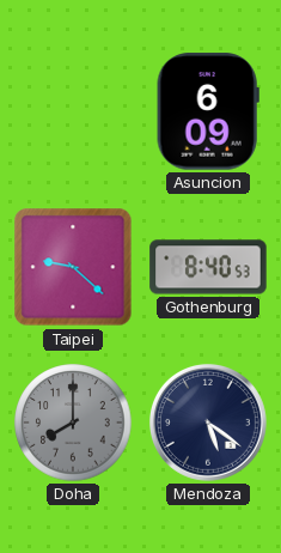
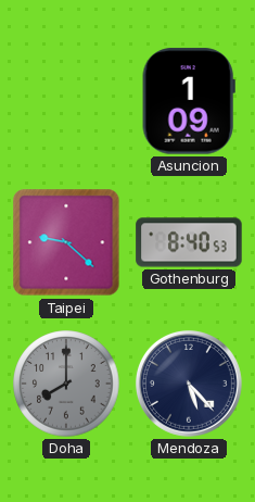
Asuncion: 6:09 -> 1:09 (189, 101)
Mendoza: 5:21 -> 5:23 (189, 384)
